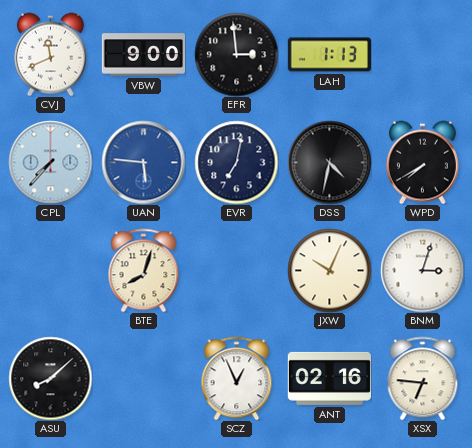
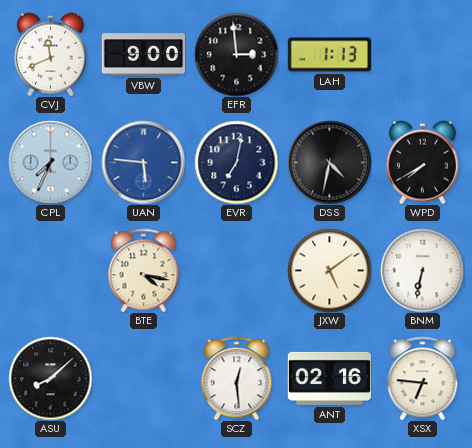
CPL: 7:37 -> 7:34 (50, 162)
BTE: 8:03 -> 4:17 (144, 270)
JXW: 10:04 -> 5:09 (329, 270)
BNM: 3:03 -> 6:32 (422, 270)
SCZ: 12:56 -> 12:29 (237, 378)
